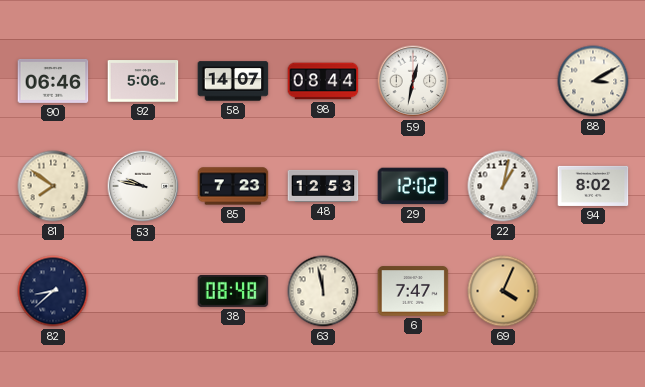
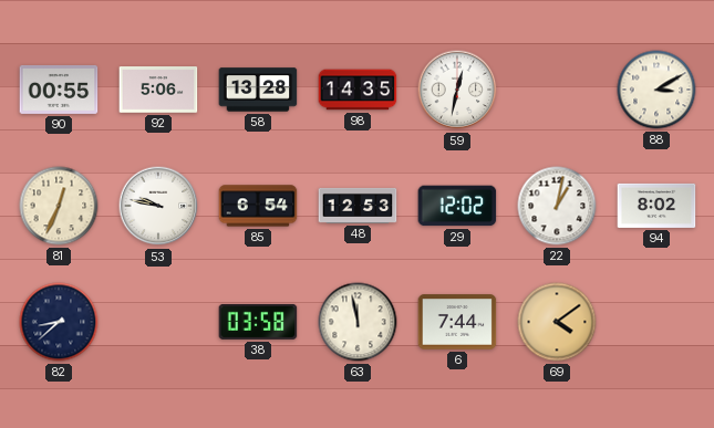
90: 06:46 -> 00:55 (59, 90)
58: 14:07 -> 13:28 (258, 90)
98: 08:44 -> 14:35 (358, 90)
81: 7:51 -> 12:34 (59, 206)
85: 7:23 -> 6:54 (258, 206)
38: 08:48 -> 03:58 (258, 322)
6: 7:47 -> 7:44 (457, 322)
69: 4:04 -> 4:09 (557, 322)
